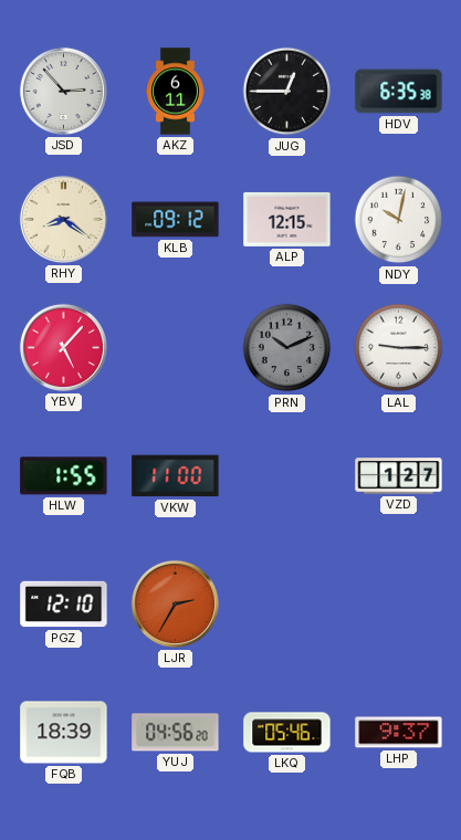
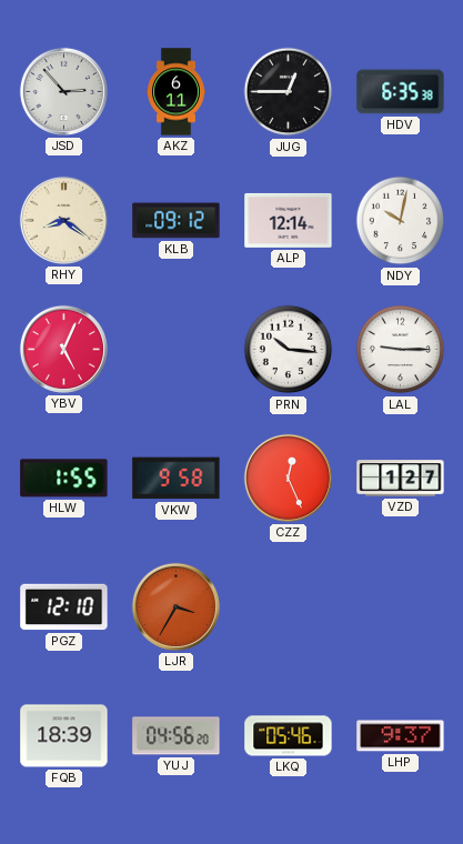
ALP: 12:15 -> 12:14 (289, 220)
YBV: 5:07 -> 5:04 (63, 349)
PRN: 10:11 -> 10:16 (289, 350)
PRN dial: grey -> white (289, 350)
VKW: 11:00 -> 9:58 (177, 479)
CZZ: none -> 12:26 (288, 478)
LJR: 2:35 -> 3:35 (175, 606)
